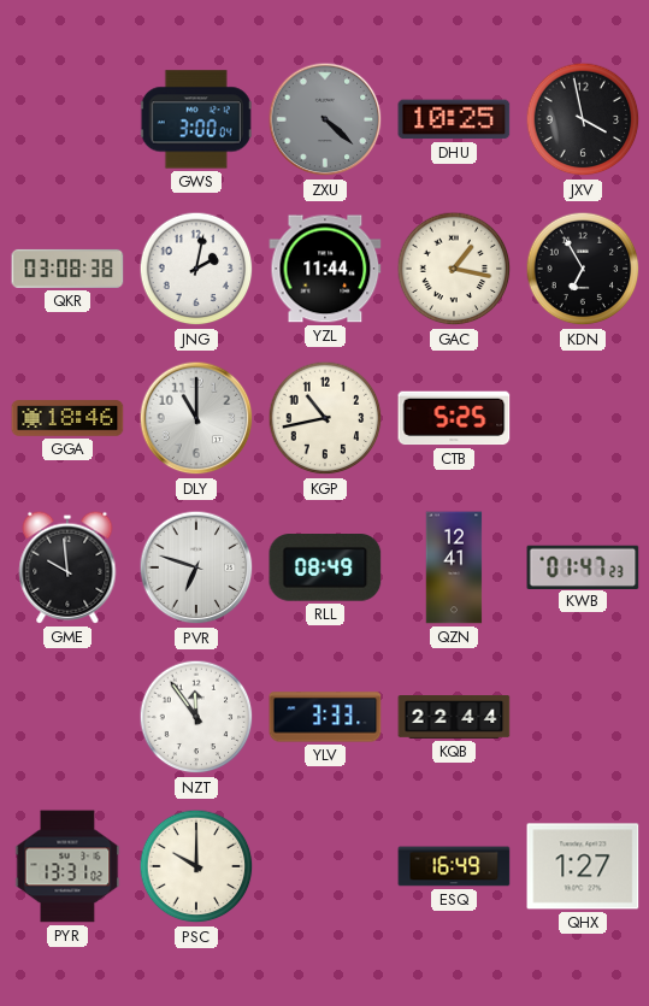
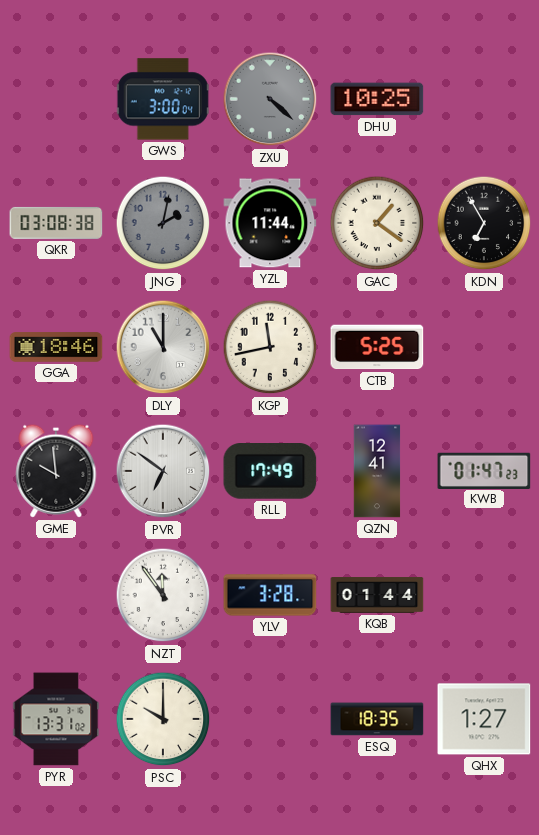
JXV: 3:58 -> none (583, 119)
JNG dial: white -> grey (163, 223)
GAC: 1:17 -> 1:21 (377, 223)
KGP: 10:43 -> 11:43 (270, 347)
PVR: 6:48 -> 6:51 (163, 471)
RLL: 08:49 -> 17:49 (270, 472)
YLV: 3:33 -> 3:28 (270, 595)
KQB: 22:44 -> 01:44 (377, 596)
ESQ: 16:49 -> 18:35 (377, 719)
